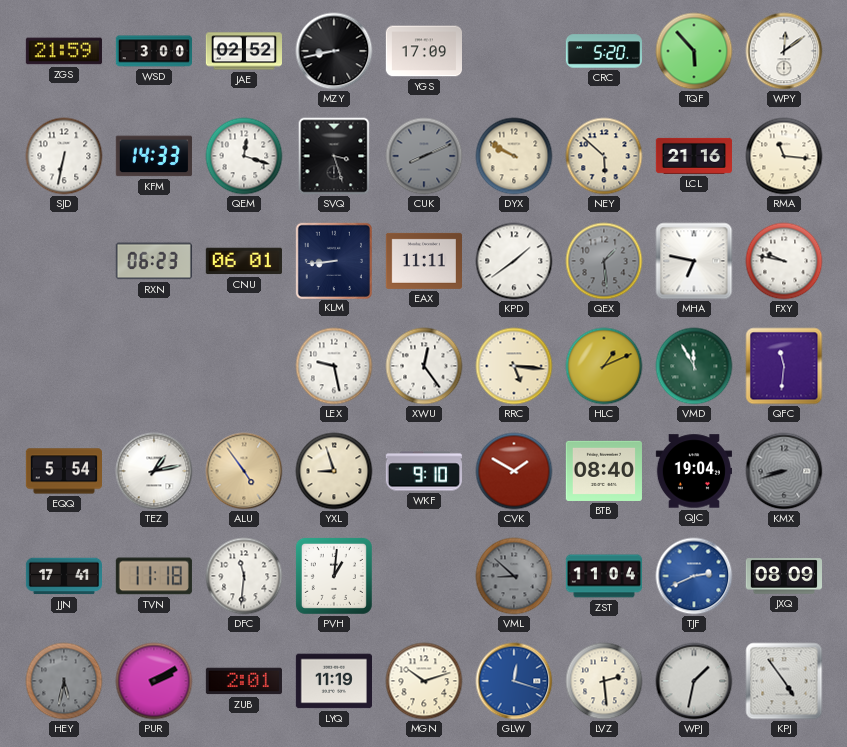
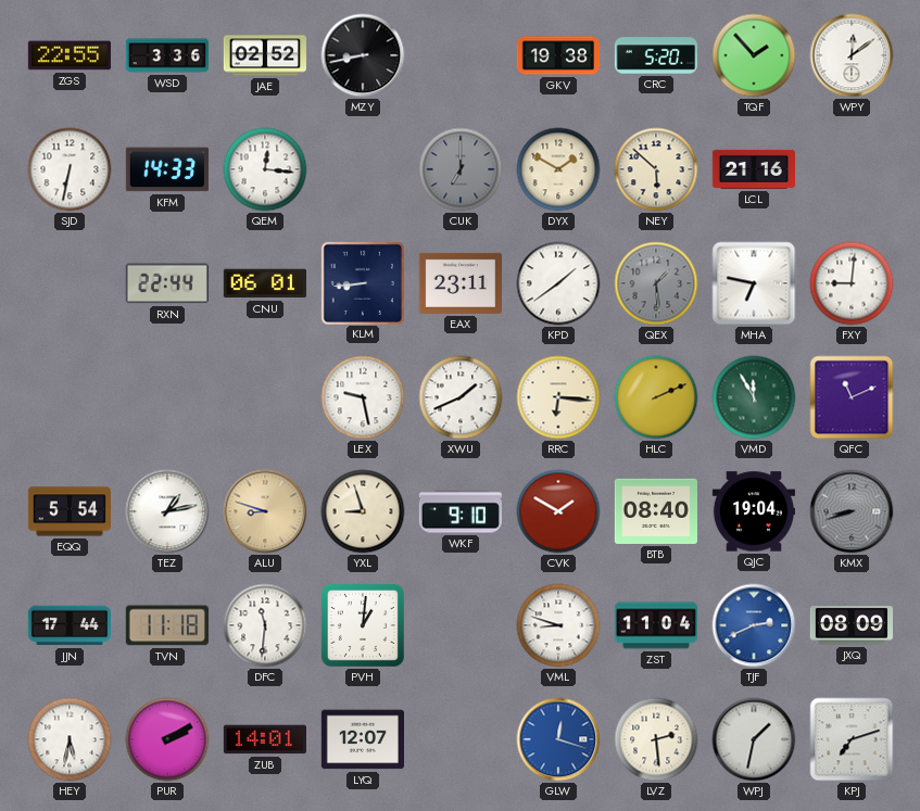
ZGS: 21:59 -> 22:55 (68, 55)
WSD: 3:00 -> 3:36 (166, 55)
YGS: 17:09 -> none (423, 51)
GKV: none -> 19:38 (557, 55)
TQF: 5:53 -> 1:53 (754, 55)
QEM: 12:18 -> 12:16 (265, 169)
SVQ: 3:27 -> none (334, 156)
CUK: 8:11 -> 7:00 (461, 169)
DYX: 9:50 -> 1:50 (558, 169)
RMA: 11:16 -> none (784, 156)
RXN: 06:23 -> 22:44 (167, 283)
EAX: 11:11 -> 23:11 (459, 283)
FXY: 9:47 -> 9:01 (852, 283)
XWU: 12:24 -> 1:41 (461, 397)
RRC: 5:16 -> 6:16 (558, 397)
HLC: 1:11 -> 2:11 (656, 397)
QFC: 11:31 -> 11:11 (852, 397)
ALU: 4:54 -> 8:48 (265, 511)
JJN: 17:41 -> 17:44 (68, 625)
VML: 8:52 -> 8:48 (558, 625)
VML dial: grey -> white (558, 625)
HEY dial: grey -> white (70, 739)
ZUB: 2:01 -> 14:01 (265, 739)
LYQ: 11:19 -> 12:07 (362, 739)
MGN: 10:12 -> none (424, 681)
KPJ: 4:54 -> 7:12 (852, 739)
